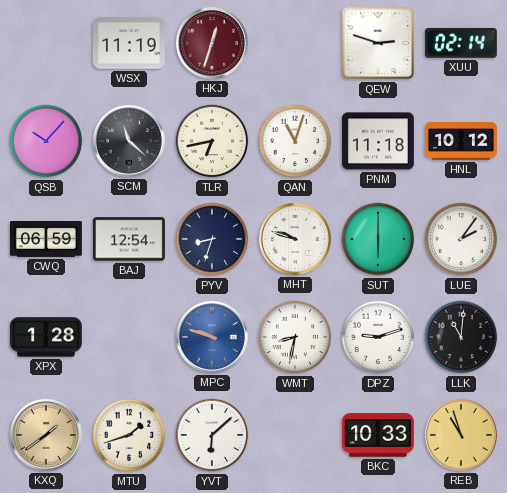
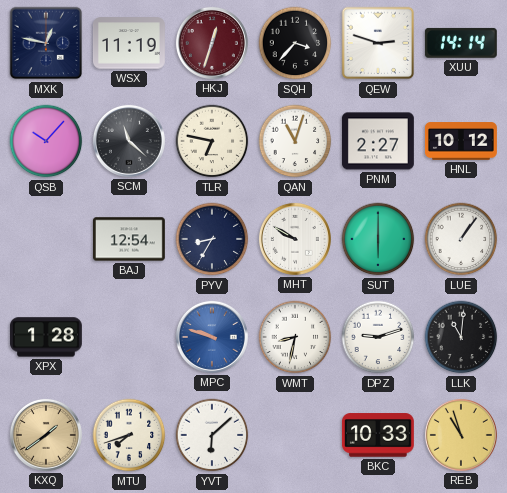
MXK: none -> 12:47 (46, 43)
SQH: none -> 3:37 (295, 43)
XUU: 02:14 -> 14:14 (461, 43)
TLR: 6:43 -> 6:47 (212, 141)
PNM: 11:18 -> 2:27 (378, 141)
CWQ: 06:59 -> none (47, 240)
PYV: 8:33 -> 8:35 (212, 239)
MHT: 9:48 -> 9:50 (295, 239)
LUE: 2:06 -> 1:06 (461, 239)
MTU: 1:42 -> 7:42 (129, 435)
